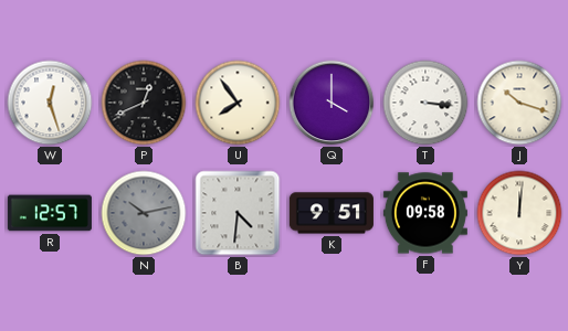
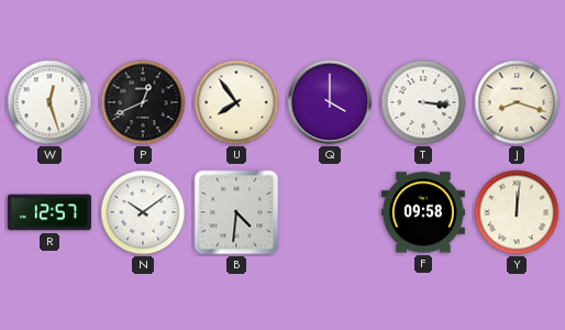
J: 10:18 -> 8:18 (517, 102)
N: 10:13 -> 10:09 (143, 212)
N dial: grey -> white (143, 212)
K: 9:51 -> none (332, 213)
